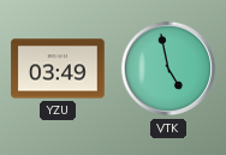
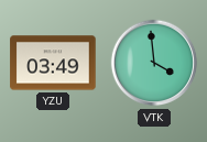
VTK: 4:58 -> 3:59 (154, 63)
